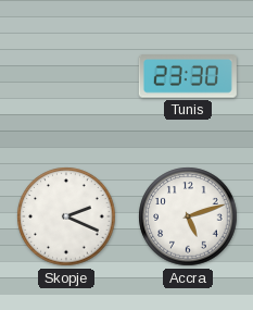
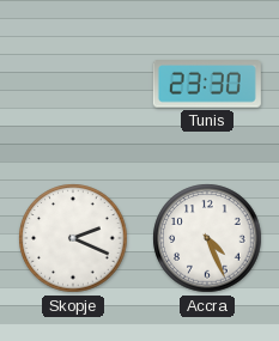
Accra: 5:12 -> 4:26 (207, 238)
